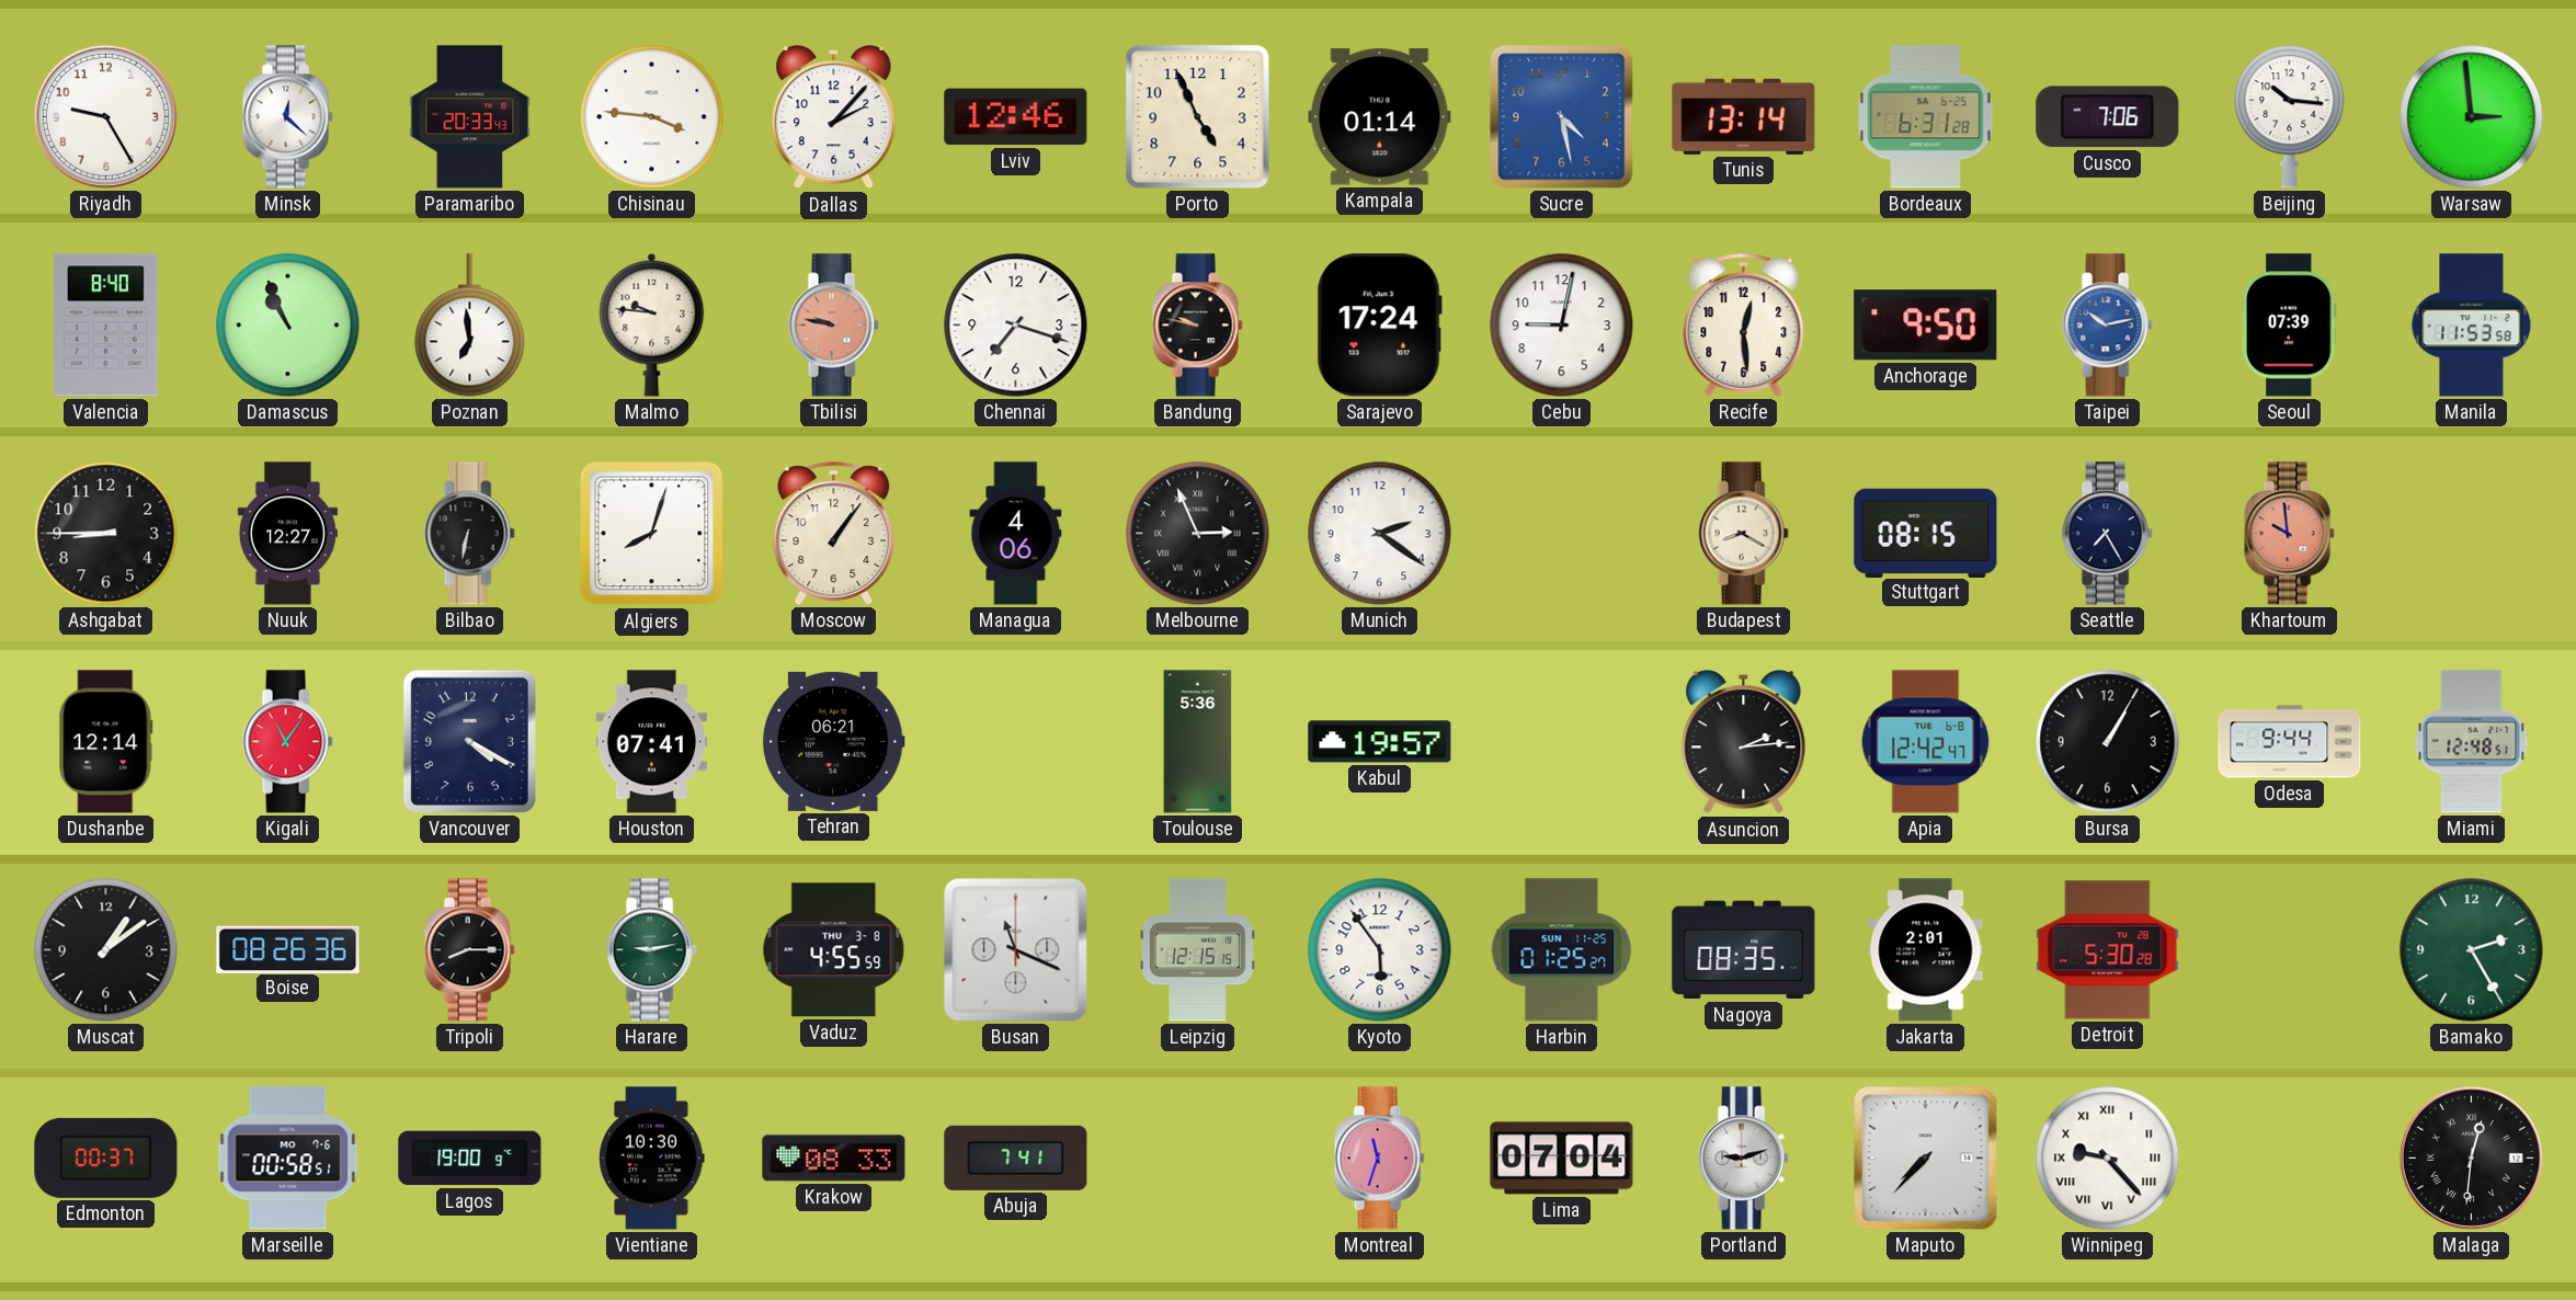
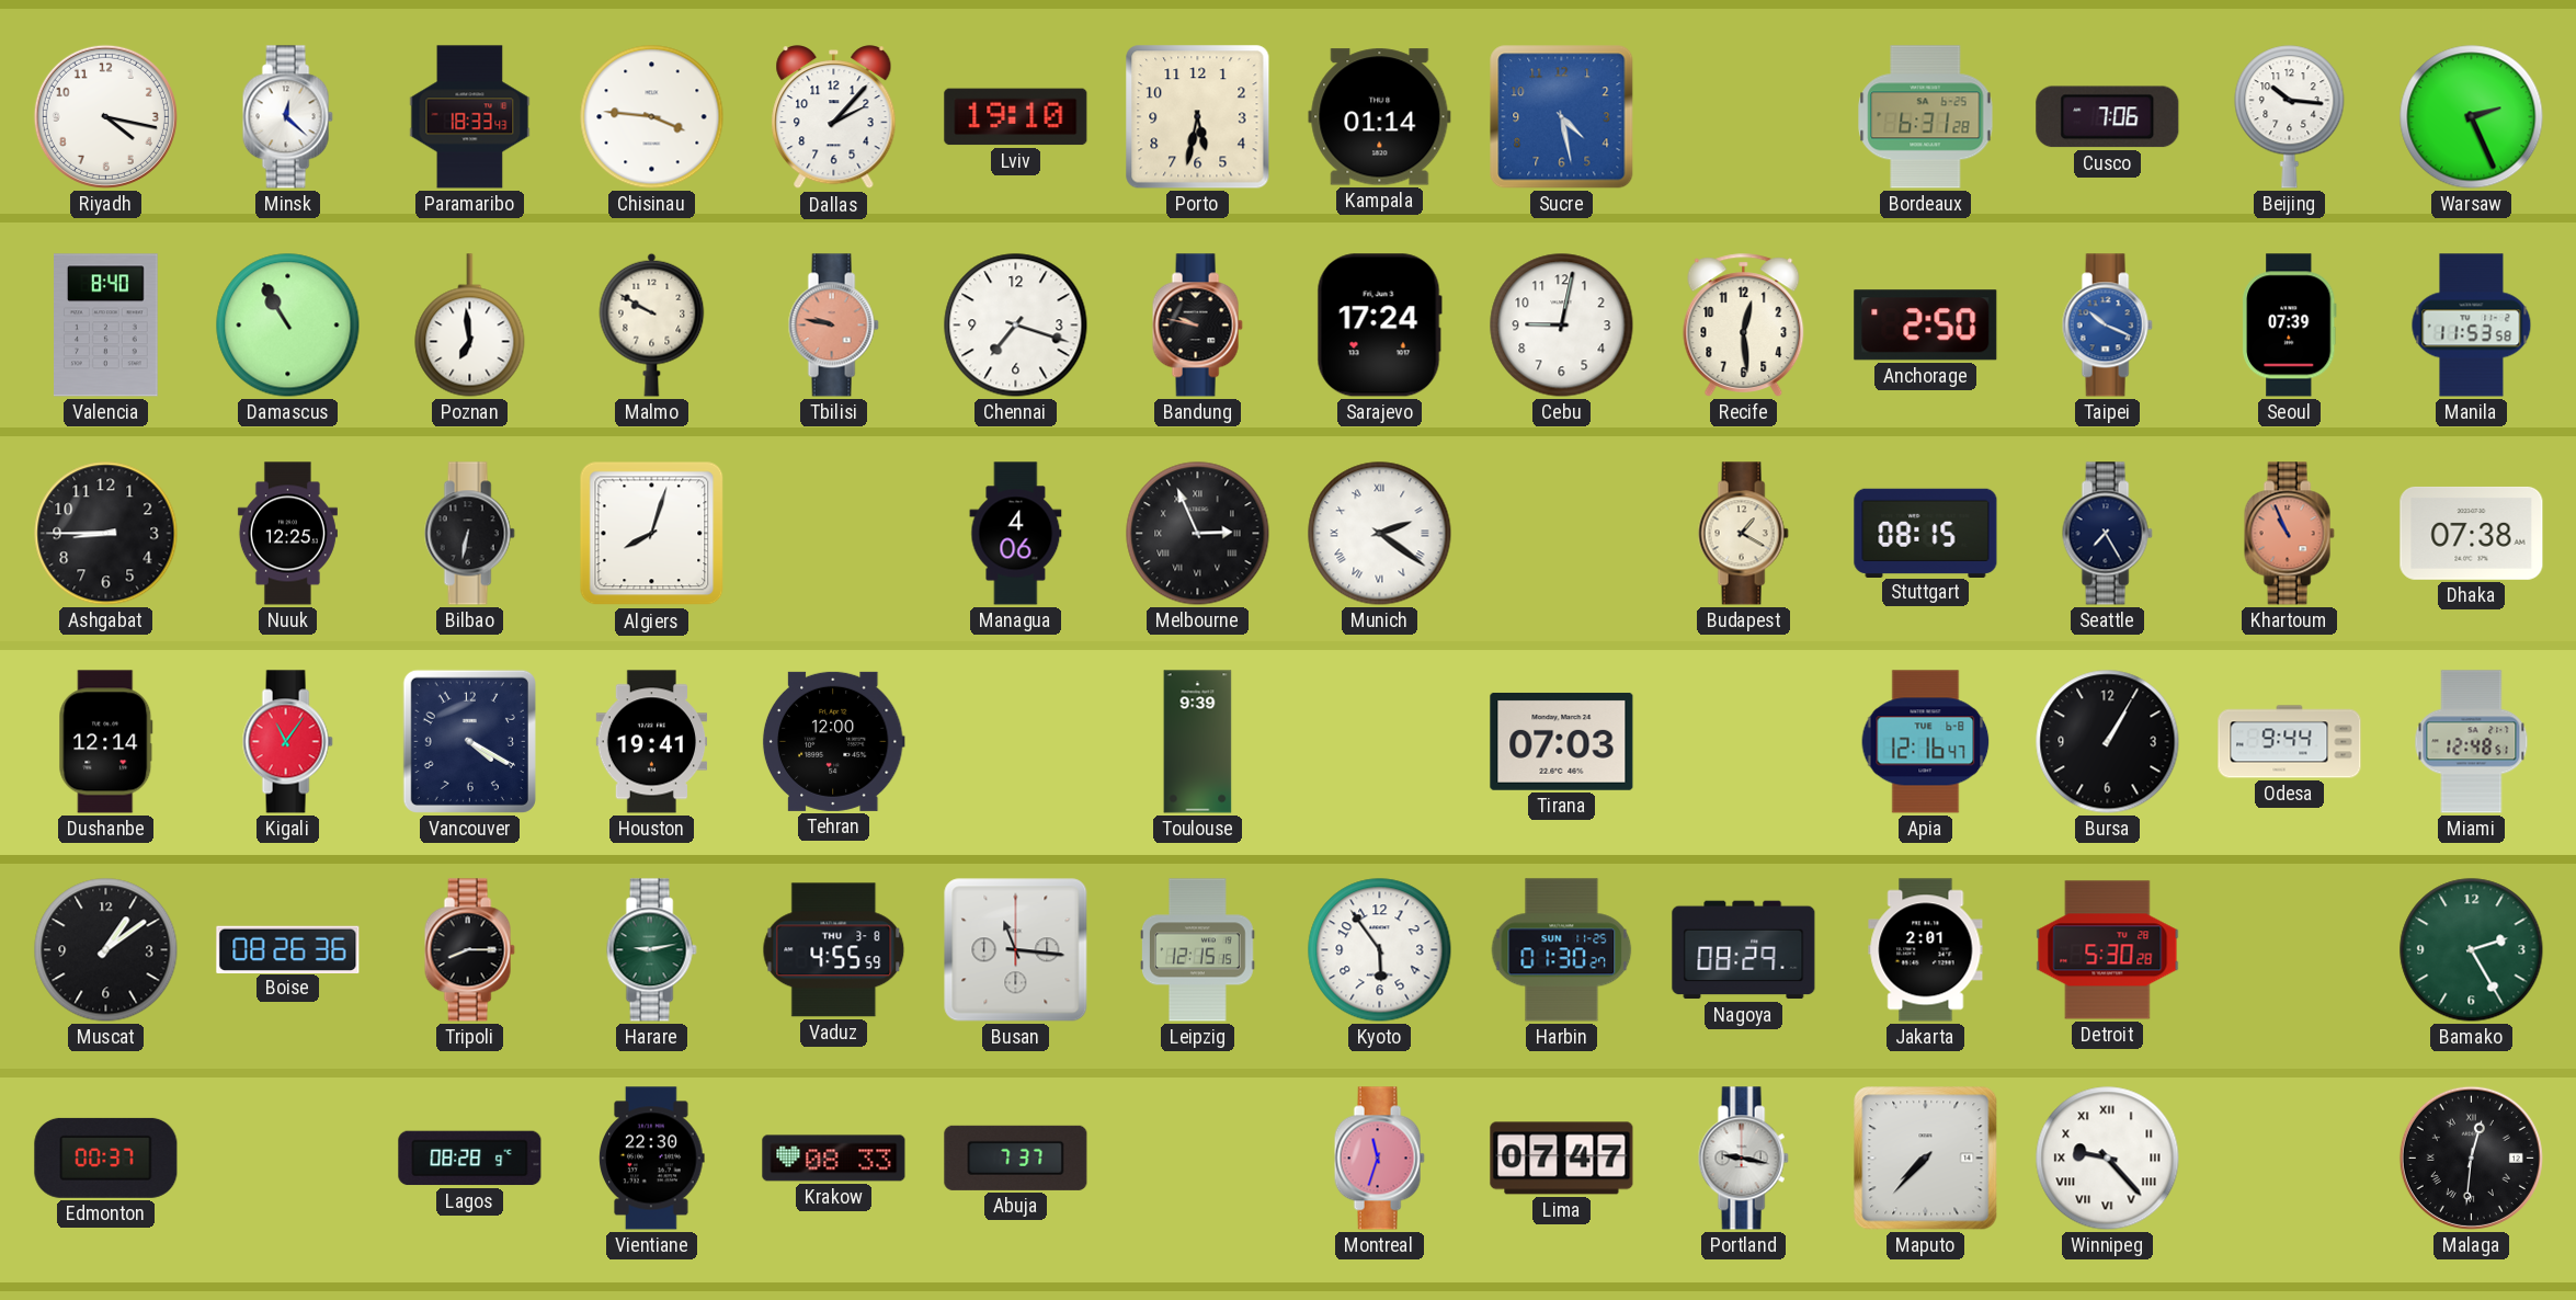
Riyadh: 9:25 -> 4:17 (105, 116)
Paramaribo: 20:33 -> 18:33 (470, 117)
Lviv: 12:46 -> 19:10 (1016, 117)
Porto: 4:56 -> 5:32 (1198, 117)
Tunis: 13:14 -> none (1744, 116)
Warsaw: 2:59 -> 2:26 (2472, 117)
Damascus: 10:56 -> 10:55 (288, 326)
Malmo: 9:46 -> 9:50 (652, 324)
Anchorage: 9:50 -> 2:50 (1926, 326)
Taipei: 10:13 -> 10:19 (2107, 326)
Nuuk: 12:27 -> 12:25 (287, 534)
Moscow: 1:06 -> none (834, 534)
Munich numerals: Arabic -> Roman (1380, 534)
Budapest: 8:20 -> 1:20 (1743, 534)
Khartoum: 9:59 -> 10:56 (2289, 534)
Dhaka: none -> 07:38 (2472, 533)
Houston: 07:41 -> 19:41 (652, 742)
Tehran: 06:21 -> 12:00 (833, 741)
Toulouse: 5:36 -> 9:39 (1198, 742)
Kabul: 19:57 -> none (1380, 742)
Tirana: none -> 07:03 (1562, 741)
Asuncion: 2:14 -> none (1744, 742)
Apia: 12:42 -> 12:16 (1926, 742)
Busan: 11:19 -> 11:16 (1016, 950)
Harbin: 01:25 -> 01:30 (1562, 950)
Nagoya: 08:35 -> 08:29 (1744, 950)
Marseille: 00:58 -> none (288, 1159)
Lagos: 19:00 -> 08:28 (470, 1159)
Vientiane: 10:30 -> 22:30 (652, 1159)
Abuja: 7:41 -> 7:37 (1016, 1158)
Lima: 07:04 -> 07:47 (1562, 1159)
Portland: 9:12 -> 9:17 (1743, 1159)
